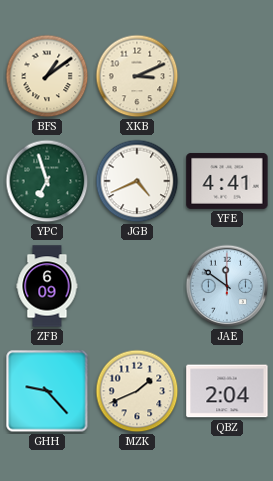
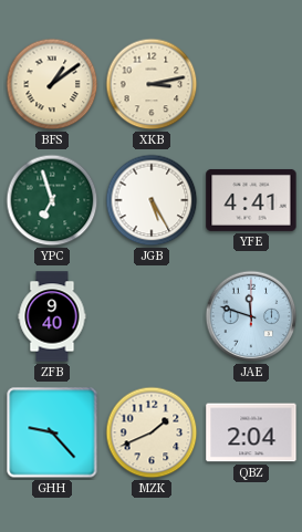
XKB: 3:11 -> 3:13 (152, 84)
JGB: 4:41 -> 5:25 (152, 200)
ZFB: 6:09 -> 9:40 (52, 316)
JAE: 11:51 -> 11:48 (251, 316)
